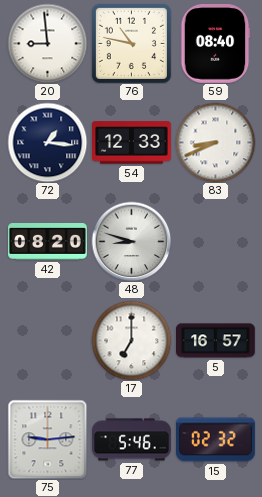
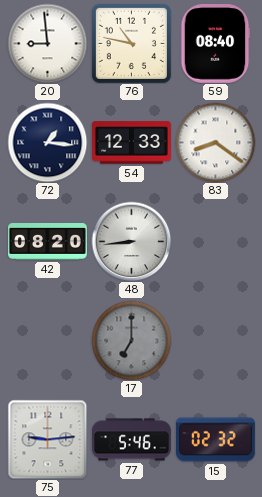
83: 8:41 -> 8:21 (215, 142)
48: 8:48 -> 8:44 (131, 241)
17 dial: white -> grey (131, 340)
5: 16:57 -> none (216, 341)
